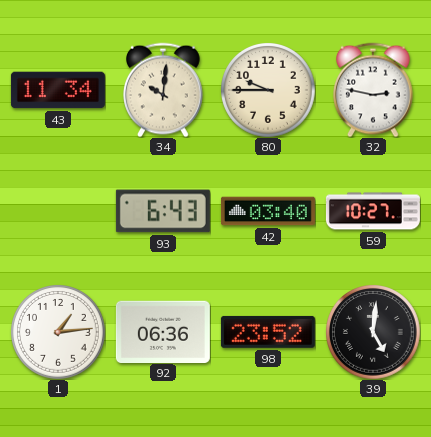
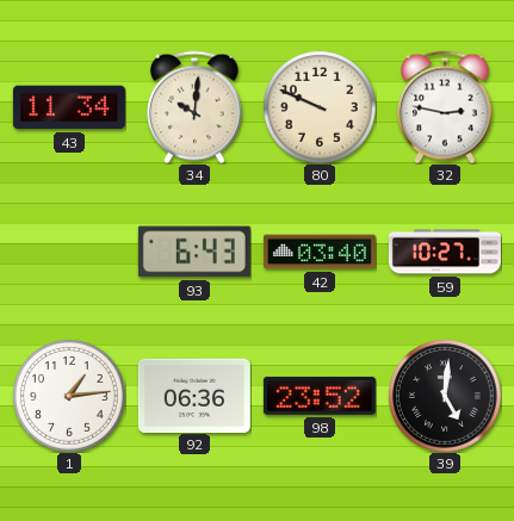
80: 9:45 -> 9:49 (320, 107)
